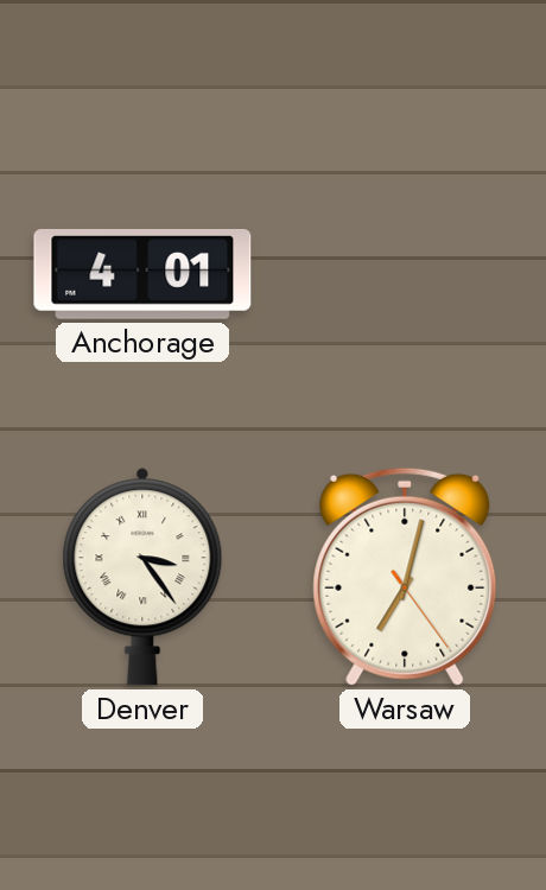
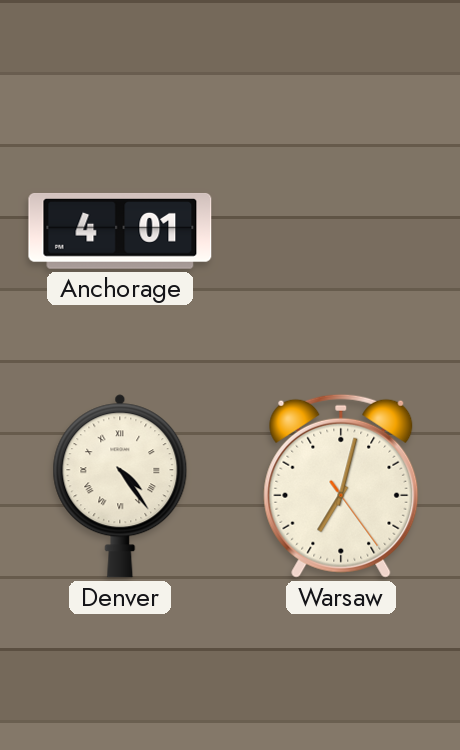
Denver: 3:24 -> 4:24 (120, 486)
